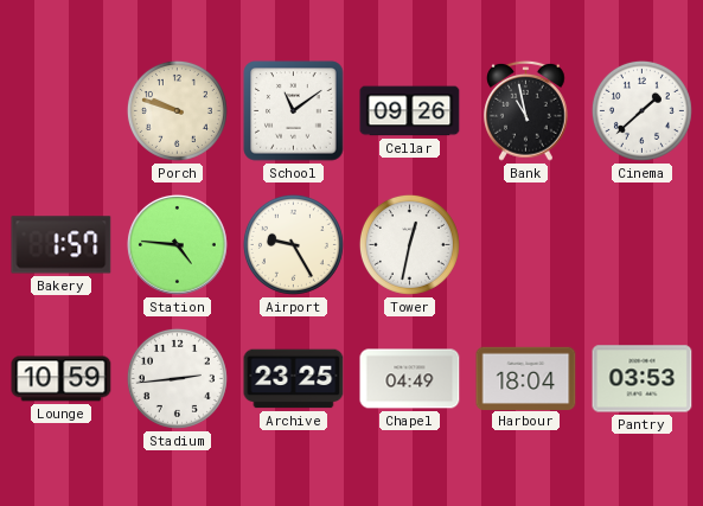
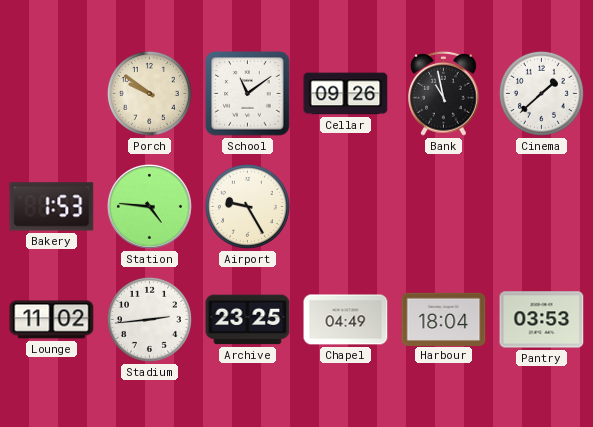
Porch: 9:48 -> 9:51 (149, 93)
Bakery: 1:57 -> 1:53 (52, 207)
Tower: 12:32 -> none (409, 244)
Lounge: 10:59 -> 11:02 (52, 320)
